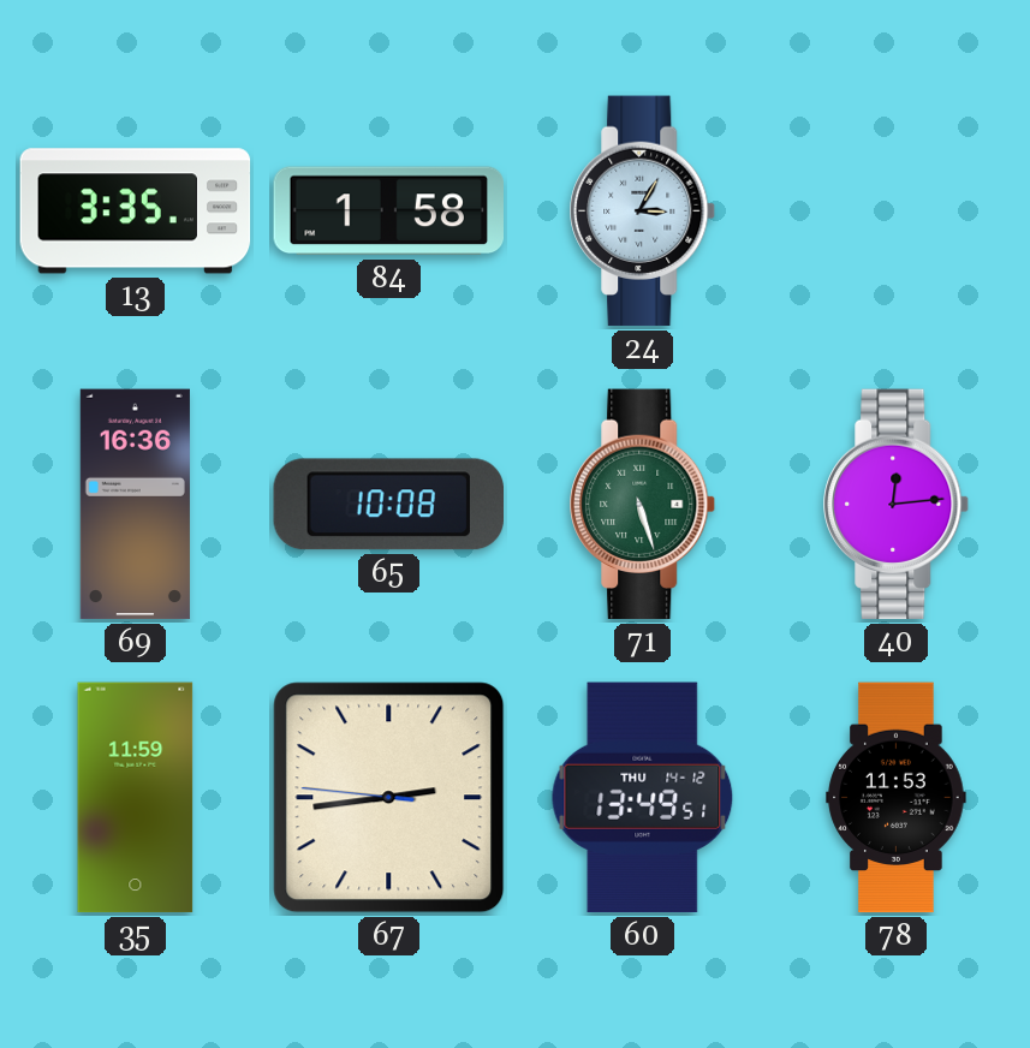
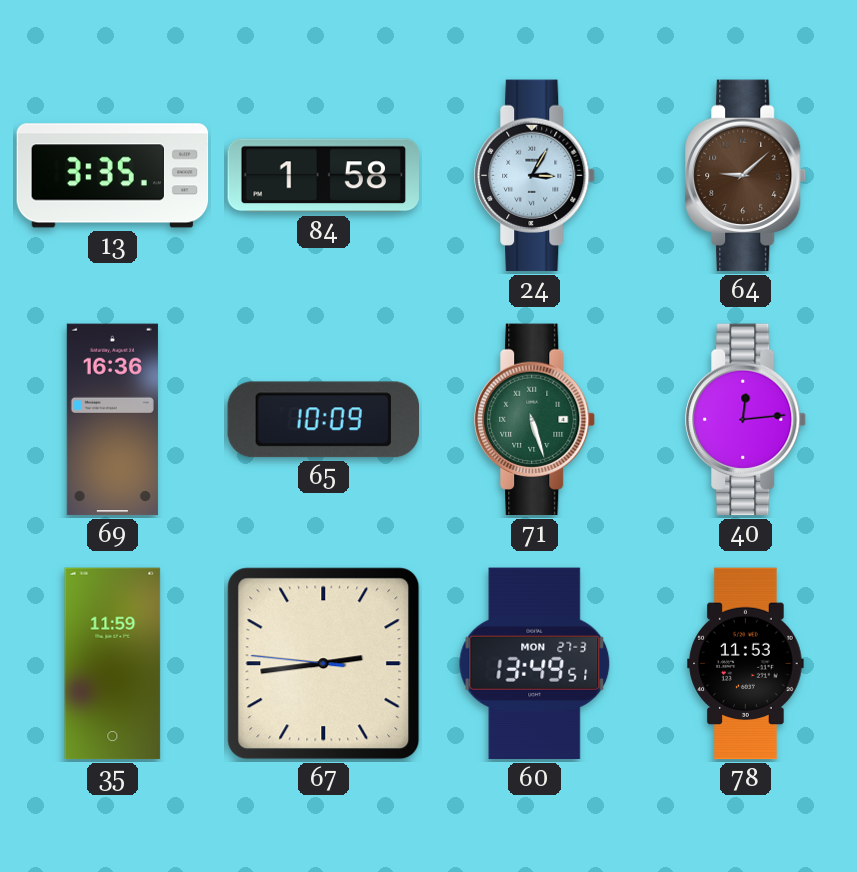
64: none -> 9:08 (746, 176)
65: 10:08 -> 10:09 (323, 420)
60 date: THU 14-12 -> MON 27-3 (535, 664)
